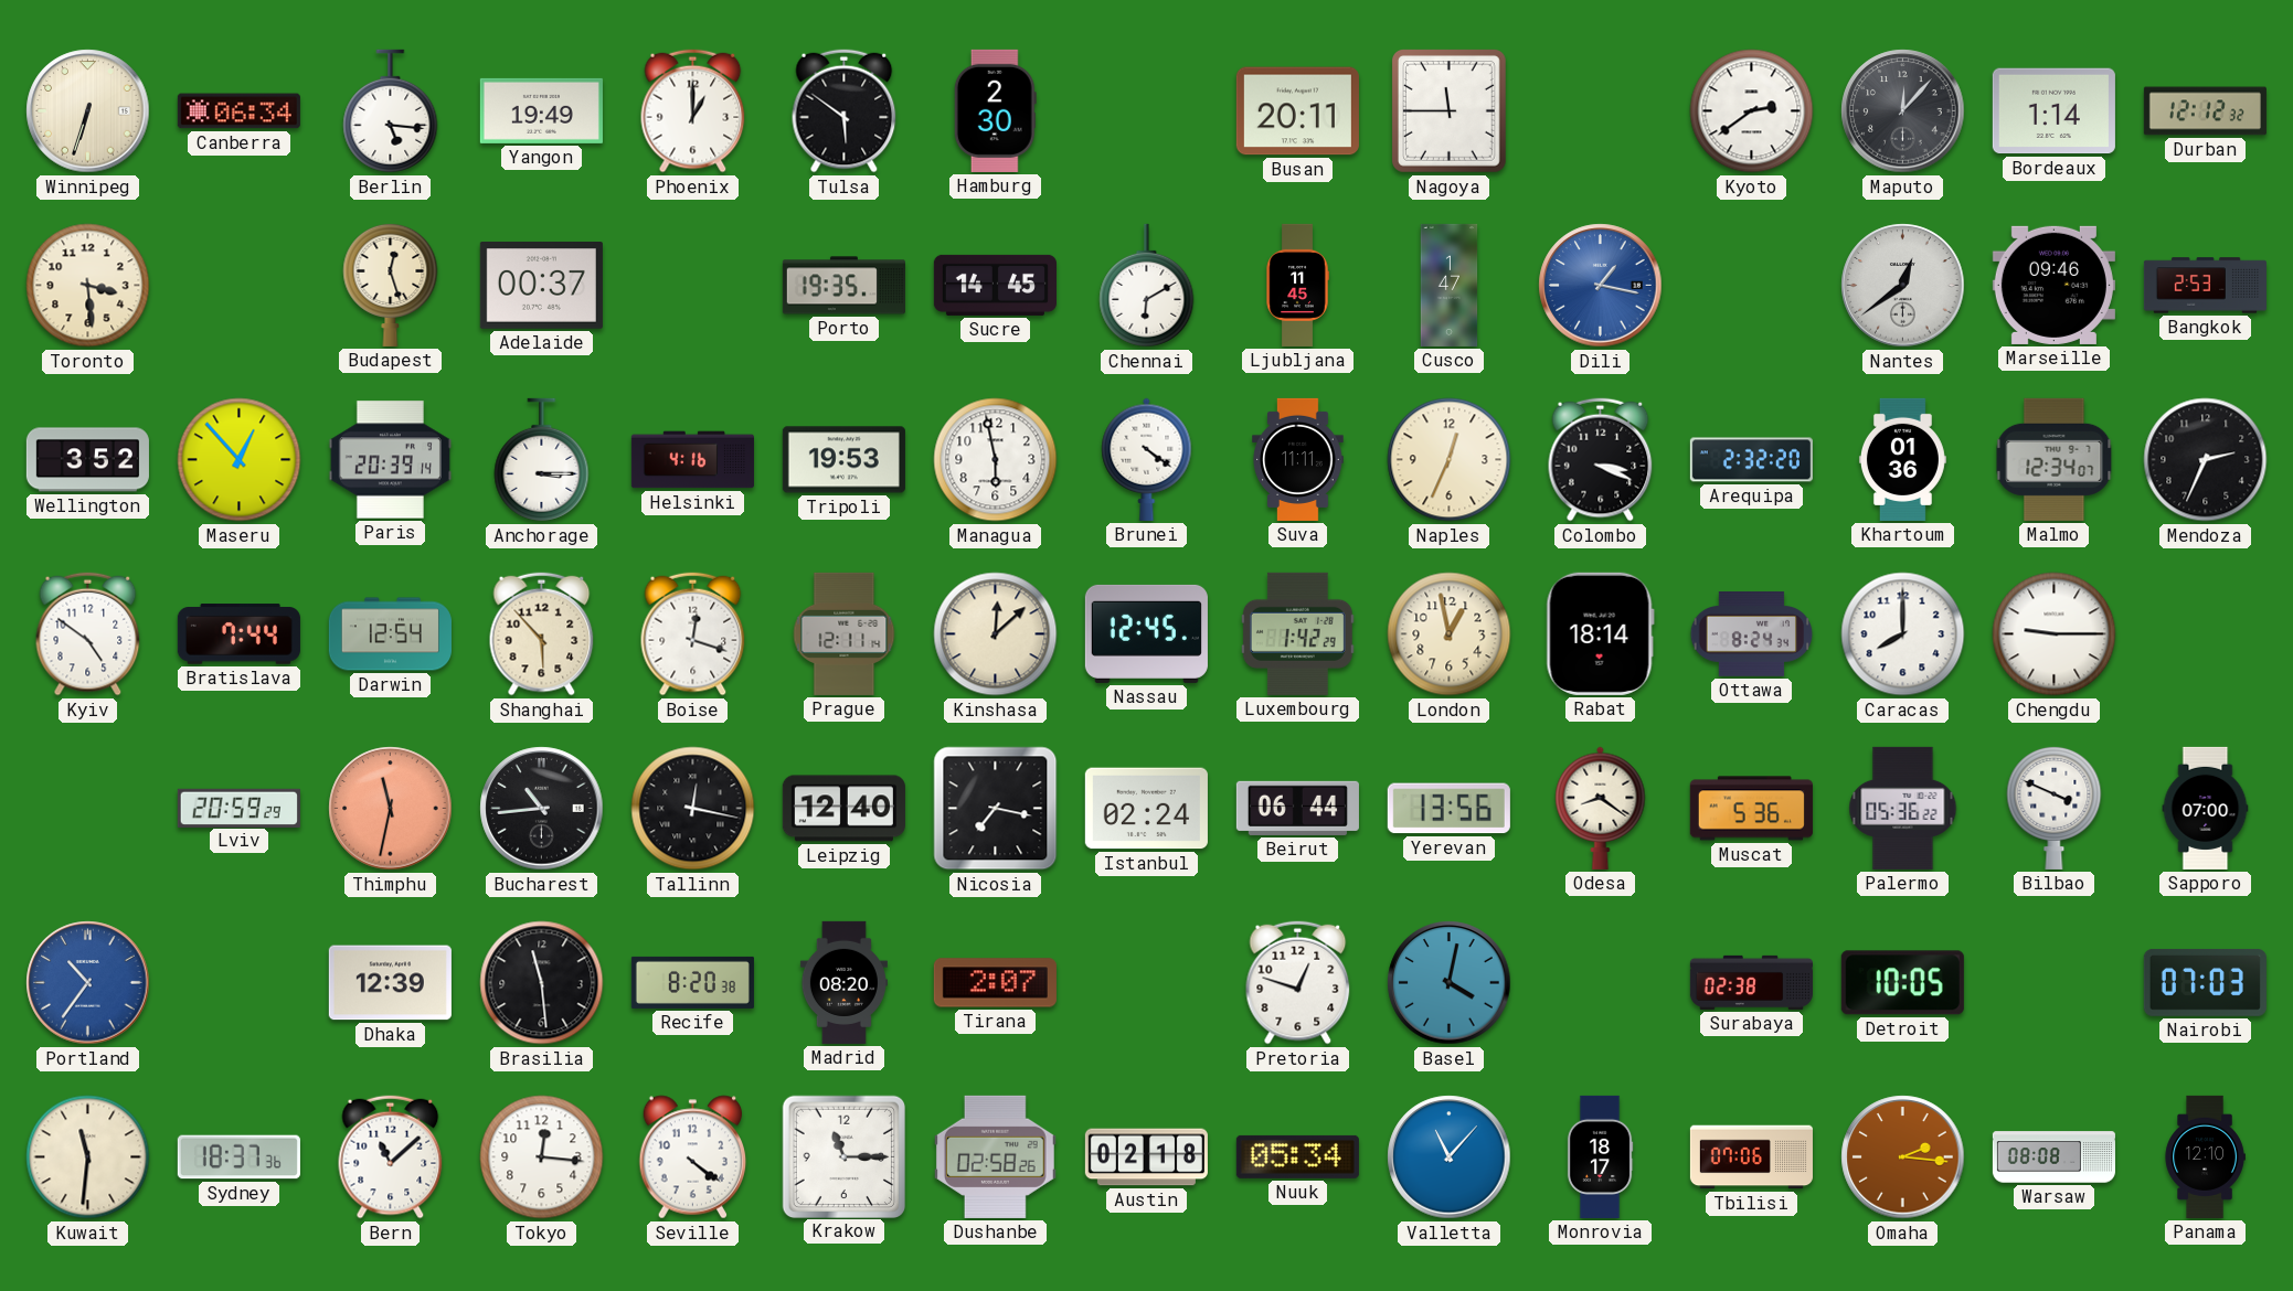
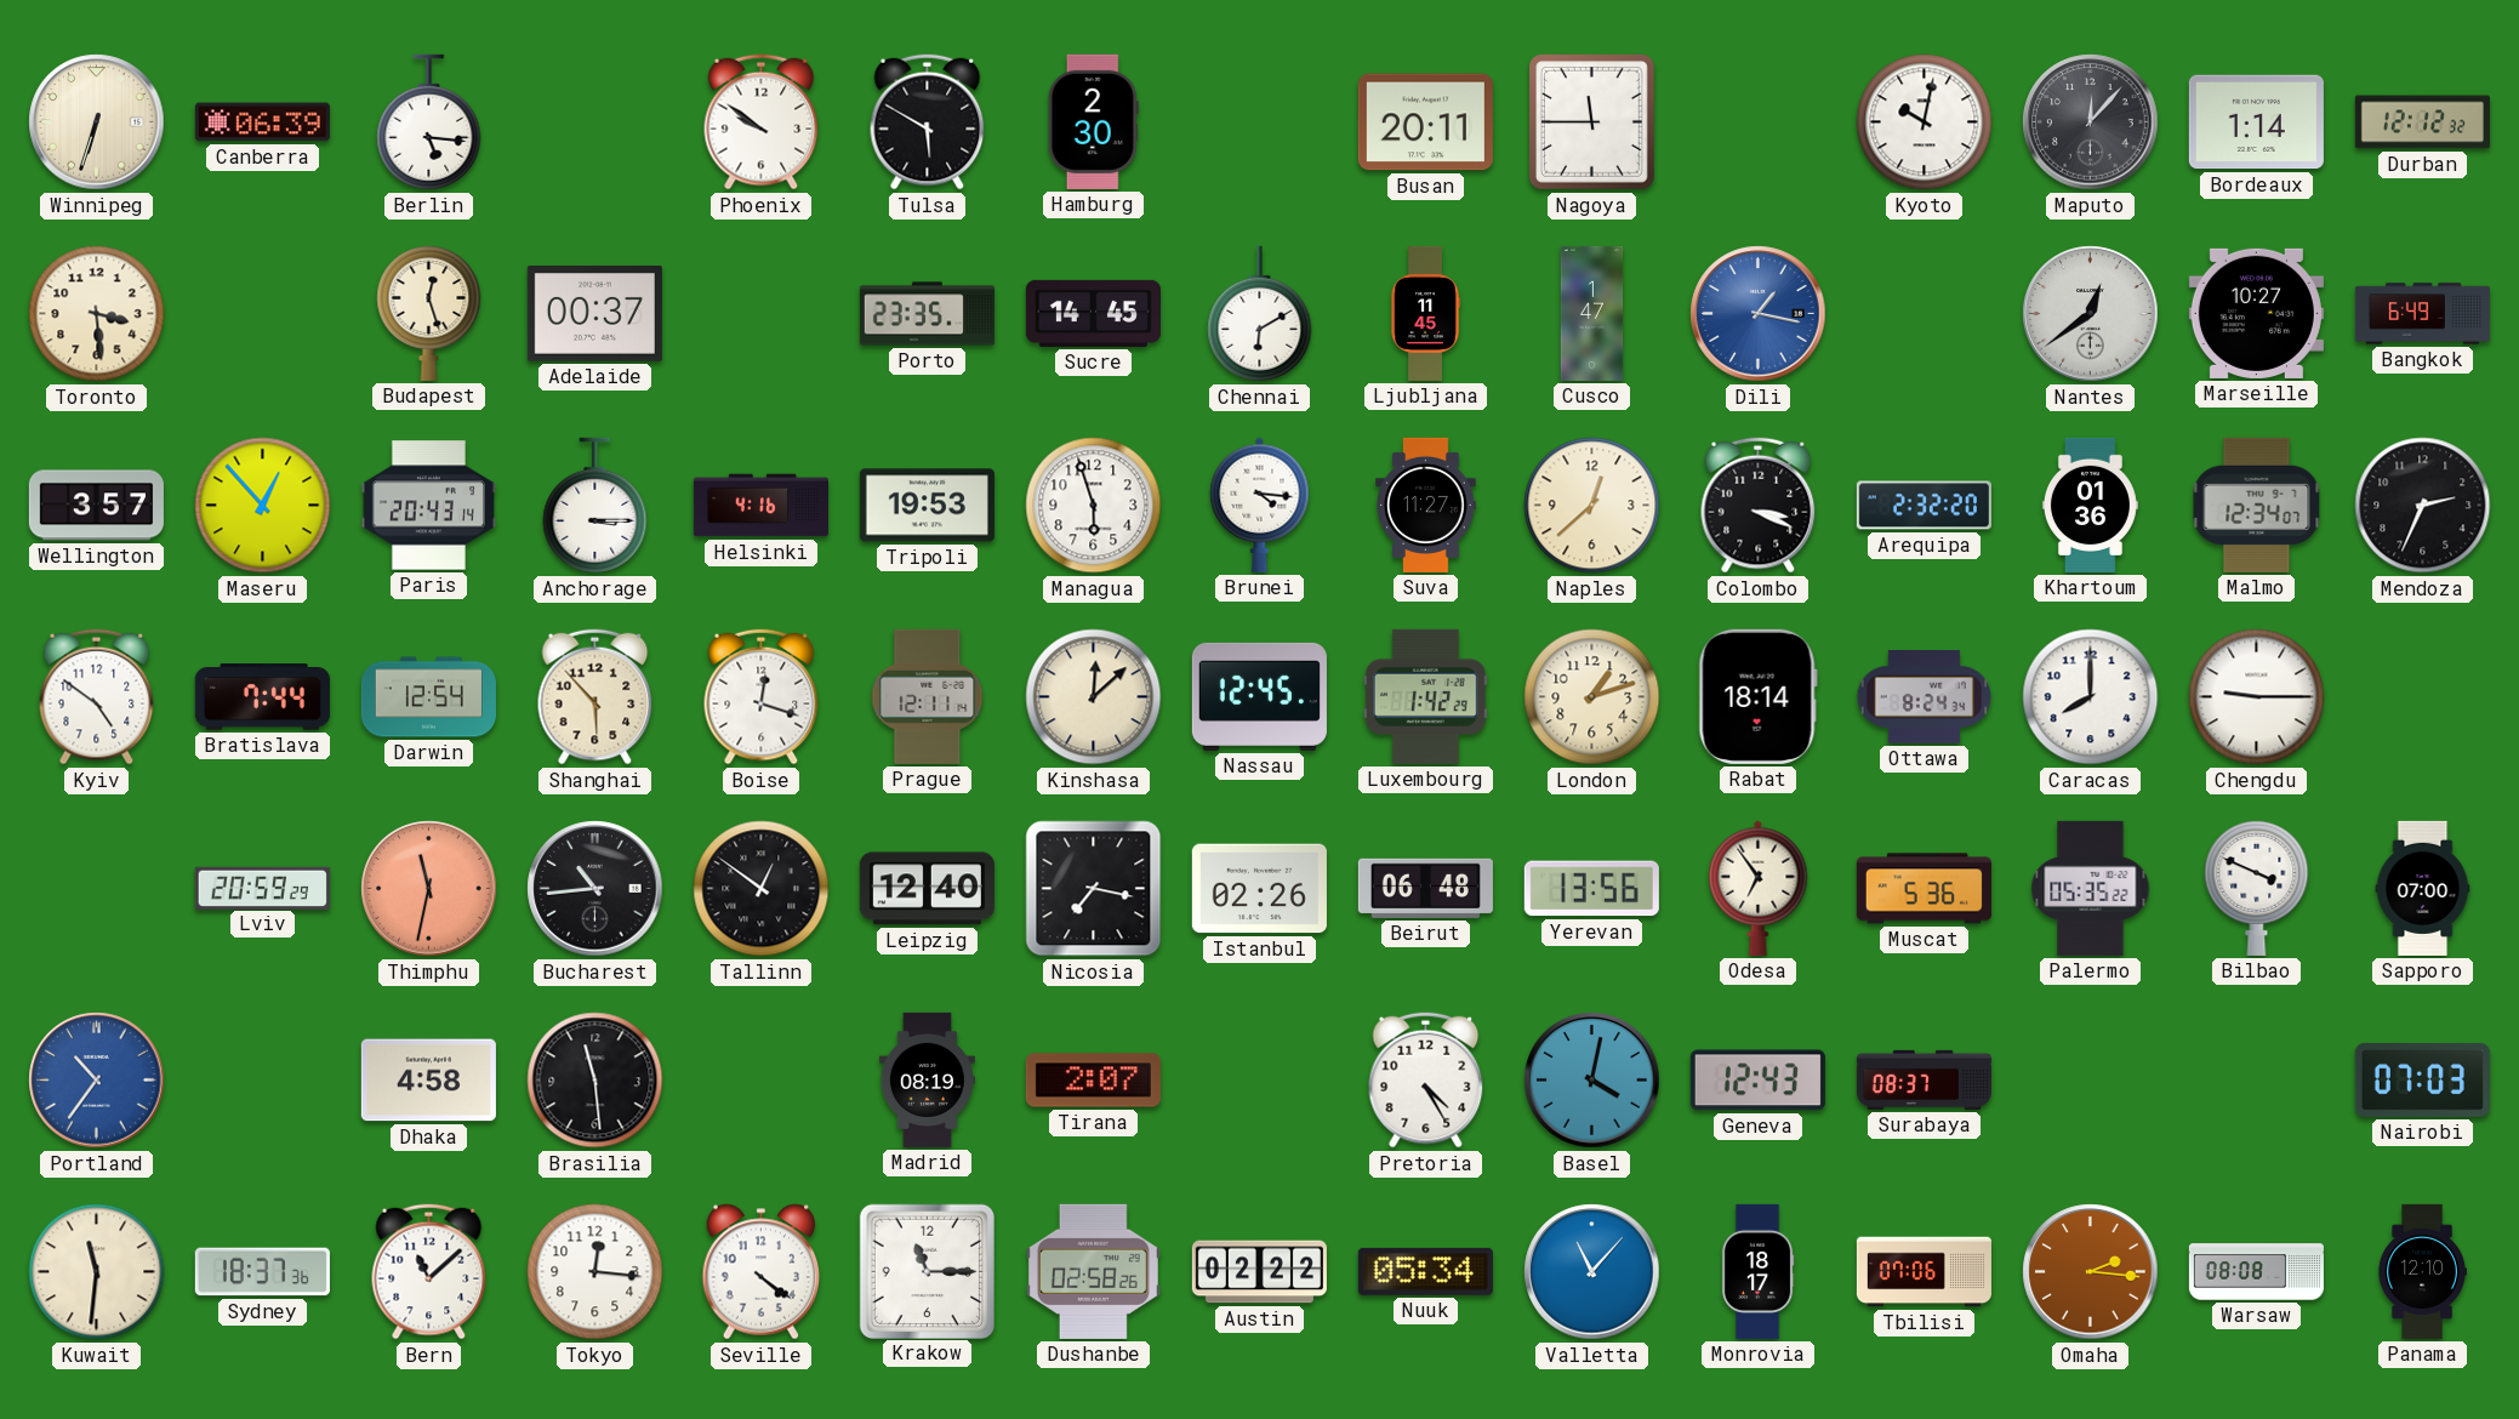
Canberra: 06:34 -> 06:39 (262, 122)
Yangon: 19:49 -> none (541, 110)
Phoenix: 1:00 -> 9:51 (762, 122)
Tulsa: 5:51 -> 5:50 (928, 122)
Kyoto: 2:39 -> 10:02 (1925, 122)
Porto: 19:35 -> 23:35 (927, 314)
Marseille: 09:46 -> 10:27 (2256, 313)
Bangkok: 2:53 -> 6:49 (2422, 314)
Wellington: 3:52 -> 3:57 (96, 506)
Paris: 20:39 -> 20:43 (428, 506)
Managua: 5:58 -> 5:57 (1094, 506)
Brunei: 4:21 -> 4:16 (1260, 505)
Suva: 11:11 -> 11:27 (1426, 505)
Naples: 12:34 -> 12:38 (1592, 506)
London: 12:58 -> 1:12 (1592, 697)
Tallinn: 12:17 -> 12:51 (762, 889)
Istanbul: 02:24 -> 02:26 (1259, 889)
Beirut: 06:44 -> 06:48 (1425, 888)
Odesa: 8:21 -> 6:54 (1759, 888)
Palermo: 05:36 -> 05:35 (2091, 888)
Dhaka: 12:39 -> 4:58 (428, 1081)
Recife: 8:20 -> none (692, 982)
Madrid: 08:20 -> 08:19 (927, 1079)
Pretoria: 12:48 -> 4:25 (1426, 1081)
Geneva: none -> 12:43 (1757, 1081)
Surabaya: 02:38 -> 08:37 (1924, 1079)
Detroit: 10:05 -> none (1902, 983)
Austin: 02:18 -> 02:22 (1259, 1272)
